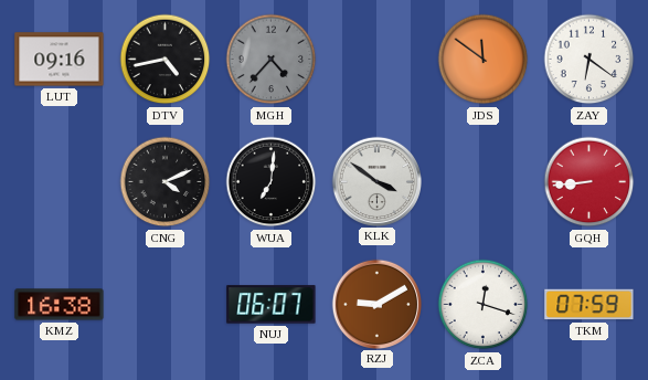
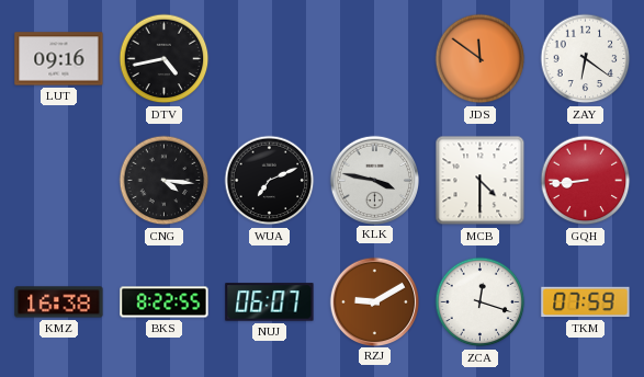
MGH: 4:37 -> none (272, 60)
CNG: 4:11 -> 4:16 (165, 181)
WUA: 7:01 -> 7:11 (270, 181)
KLK: 3:51 -> 3:47 (374, 180)
MCB: none -> 4:30 (481, 181)
BKS: none -> 8:22 (165, 302)
